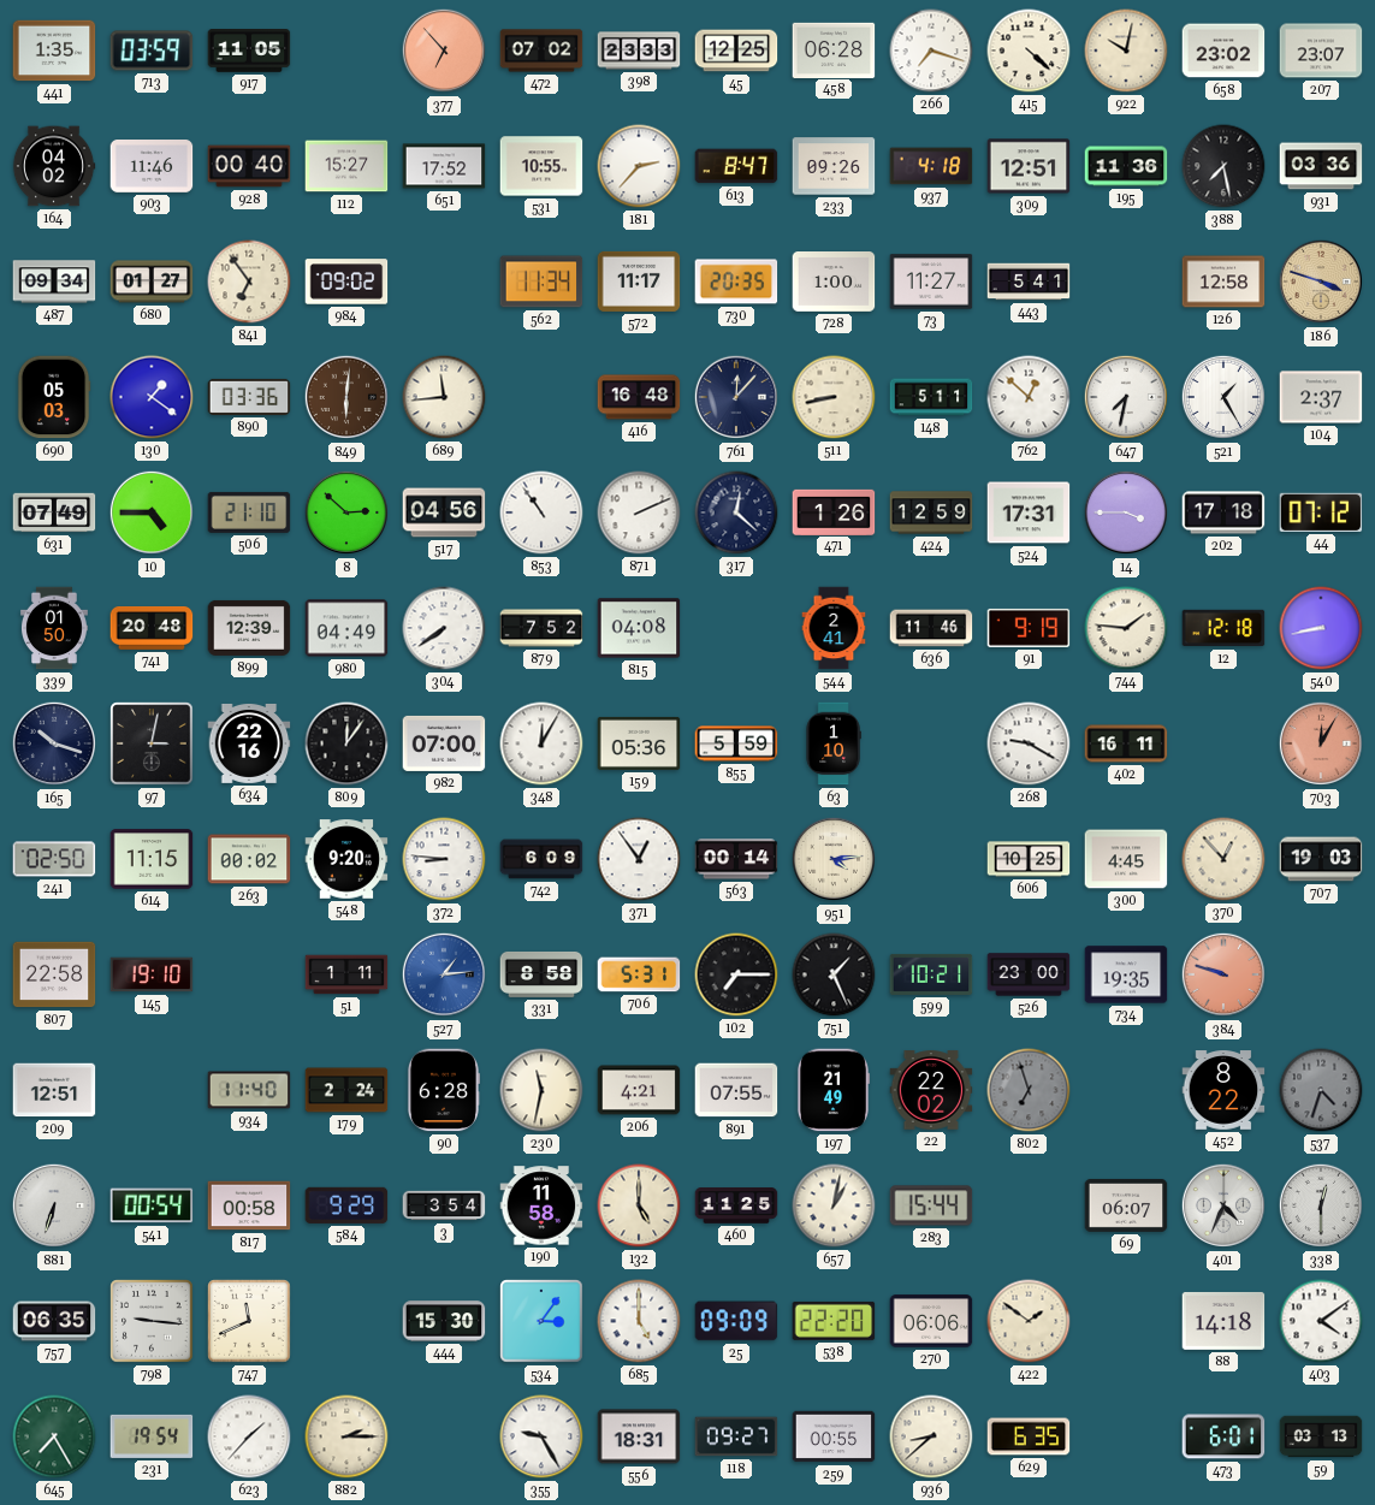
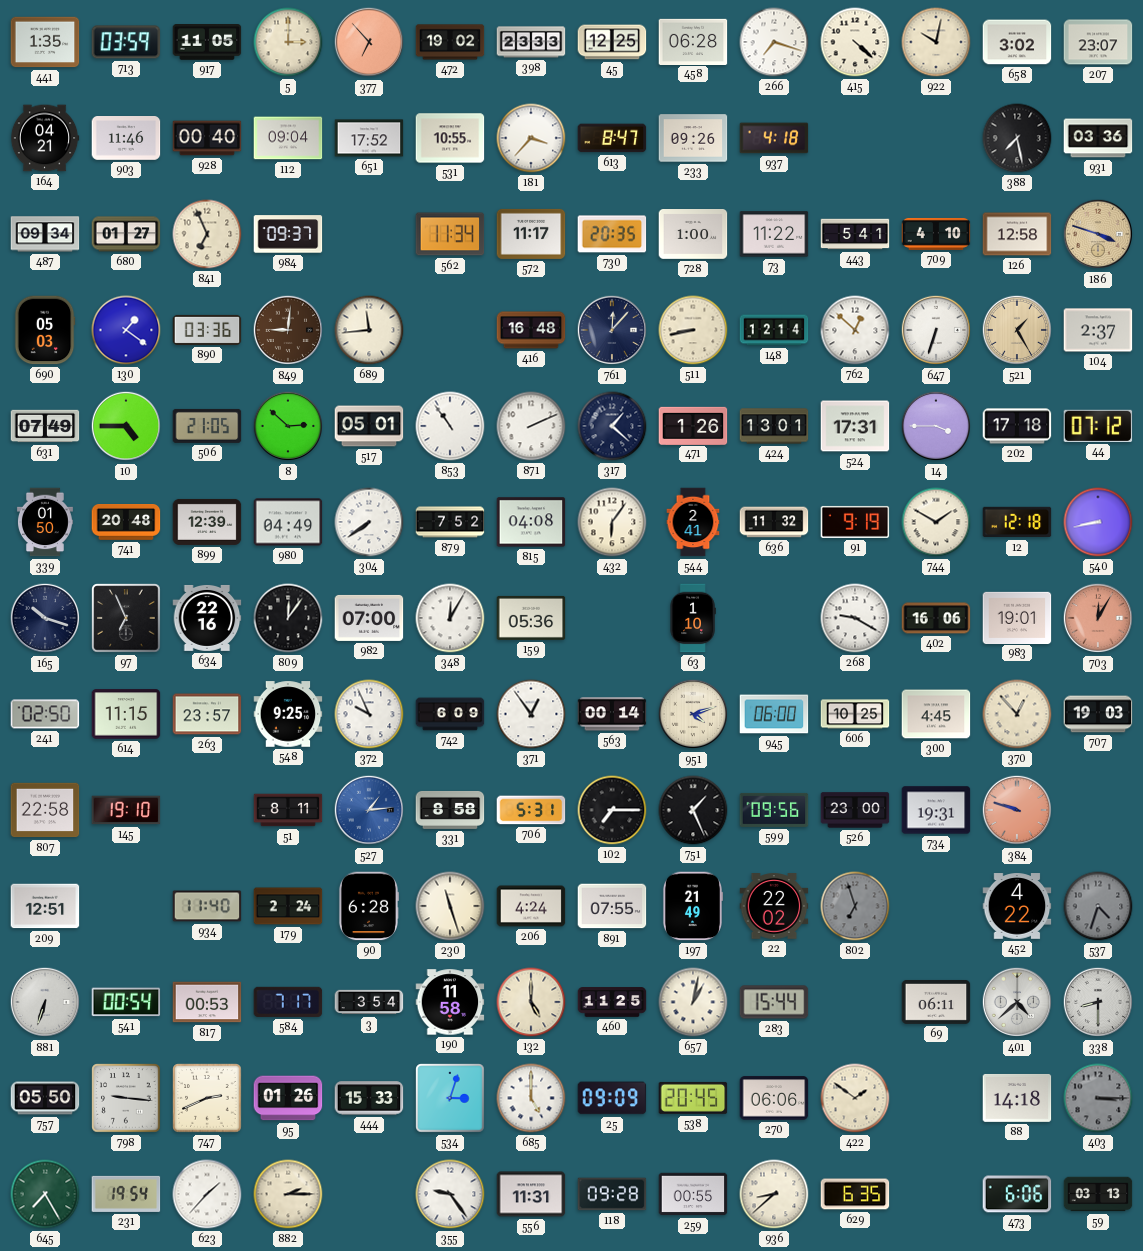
5: none -> 3:00 (288, 42)
472: 07:02 -> 19:02 (450, 42)
658: 23:02 -> 3:02 (1017, 42)
164: 04:02 -> 04:21 (45, 138)
112: 15:27 -> 09:04 (288, 138)
181: 2:37 -> 3:37 (531, 138)
309: 12:51 -> none (1029, 166)
195: 11:36 -> none (1126, 166)
841: 6:54 -> 6:56 (207, 234)
984: 09:02 -> 09:37 (288, 234)
73: 11:27 -> 11:22 (774, 234)
709: none -> 4:10 (936, 234)
849: 6:01 -> 9:01 (288, 330)
148: 5:11 -> 12:14 (774, 330)
647: 7:32 -> 6:33 (936, 330)
521 dial: white -> champagne (1017, 330)
506: 21:10 -> 21:05 (207, 426)
517: 04:56 -> 05:01 (369, 426)
317: 12:22 -> 1:22 (612, 426)
424: 12:59 -> 13:01 (774, 426)
432: none -> 6:06 (612, 522)
636: 11:46 -> 11:32 (774, 522)
744: 1:46 -> 1:50 (936, 522)
97: 3:02 -> 6:56 (126, 618)
855: 5:59 -> none (736, 743)
402: 16:11 -> 16:06 (936, 618)
983: none -> 19:01 (1017, 617)
263: 00:02 -> 23:57 (207, 714)
548: 9:20 -> 9:25 (288, 714)
372: 8:46 -> 9:56 (369, 714)
951: 4:14 -> 4:12 (693, 714)
945: none -> 06:00 (774, 714)
51: 1:11 -> 8:11 (288, 810)
599: 10:21 -> 09:56 (774, 810)
734: 19:35 -> 19:31 (936, 810)
230: 11:32 -> 11:27 (450, 906)
206: 4:21 -> 4:24 (531, 906)
452: 8:22 -> 4:22 (1017, 906)
817: 00:58 -> 00:53 (207, 1002)
584: 9:29 -> 7:17 (288, 1002)
69: 06:07 -> 06:11 (936, 1002)
401: 4:34 -> 4:38 (1017, 1002)
338: 12:30 -> 8:30 (1098, 1002)
757: 06:35 -> 05:50 (45, 1098)
747: 11:41 -> 2:41 (207, 1098)
95: none -> 01:26 (288, 1098)
444: 15:30 -> 15:33 (369, 1098)
534: 3:06 -> 3:03 (450, 1098)
538: 22:20 -> 20:45 (693, 1098)
403: 4:09 -> 3:15 (1098, 1098)
403 dial: white -> grey (1098, 1098)
355: 9:25 -> 9:24 (450, 1194)
556: 18:31 -> 11:31 (531, 1194)
118: 09:27 -> 09:28 (612, 1194)
473: 6:01 -> 6:06 (1017, 1194)
